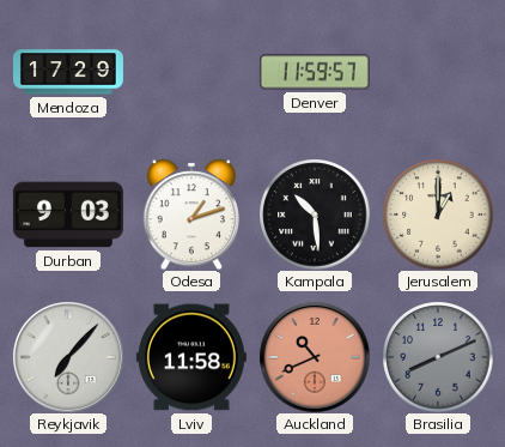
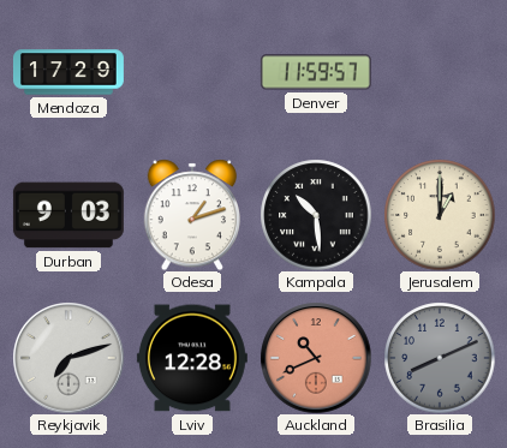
Reykjavik: 7:07 -> 7:12 (68, 358)
Lviv: 11:58 -> 12:28 (192, 358)
